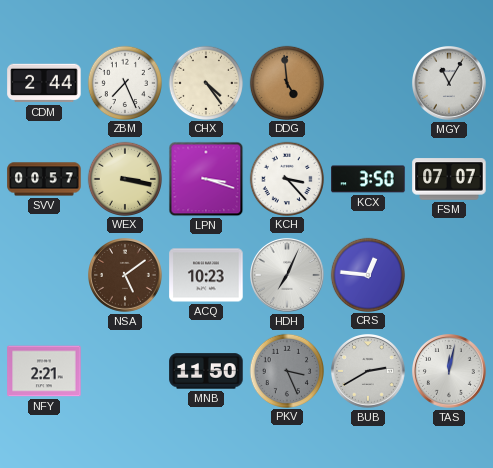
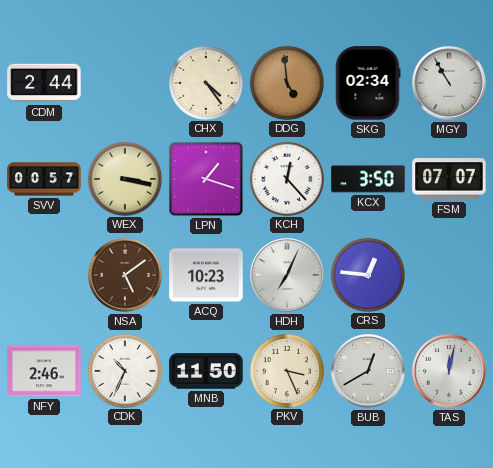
ZBM: 7:26 -> none (124, 82)
SKG: none -> 02:34 (368, 83)
MGY: 11:05 -> 10:55 (450, 84)
LPN: 3:18 -> 1:18 (206, 179)
KCH: 3:23 -> 12:23 (286, 178)
NFY: 2:21 -> 2:46 (44, 371)
CDK: none -> 10:34 (124, 370)
PKV dial: grey -> cream (286, 370)
BUB: 2:40 -> 12:40 (369, 372)
